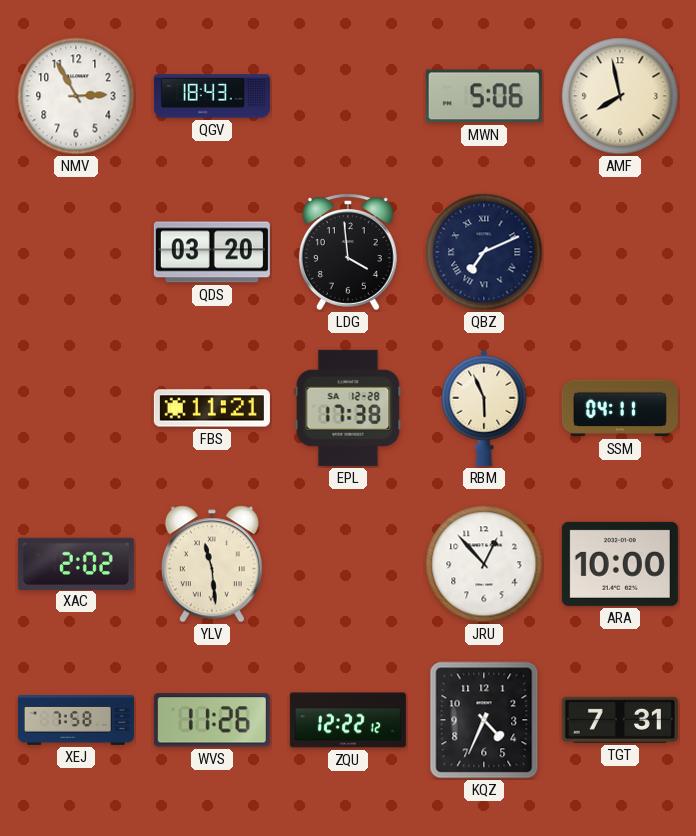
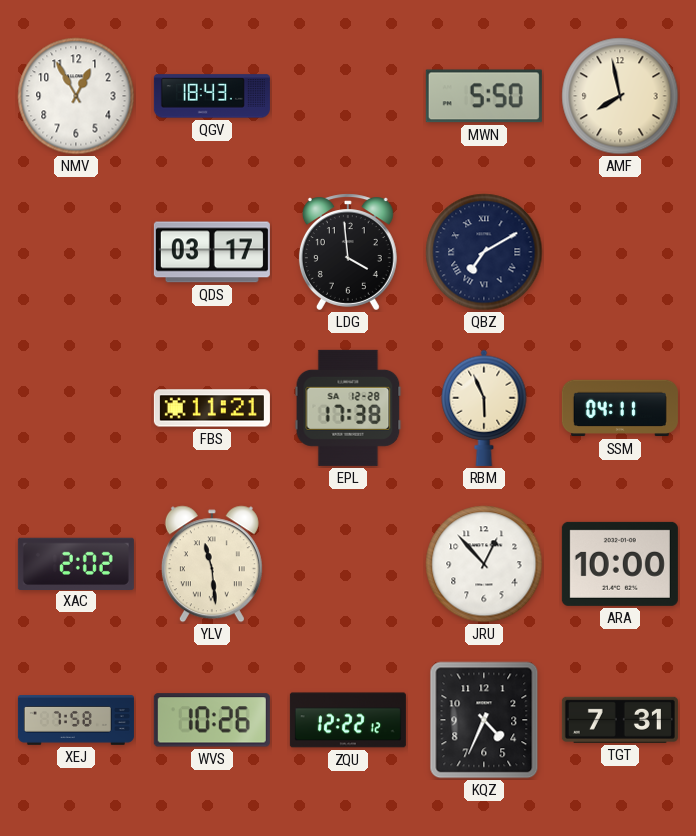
NMV: 2:55 -> 12:55 (76, 96)
MWN: 5:06 -> 5:50 (484, 96)
QDS: 03:20 -> 03:17 (212, 252)
QBZ: 7:11 -> 7:10 (484, 252)
WVS: 11:26 -> 10:26 (212, 720)
